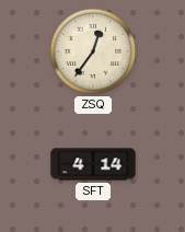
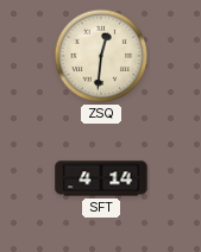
ZSQ: 12:36 -> 12:31 (101, 56)
